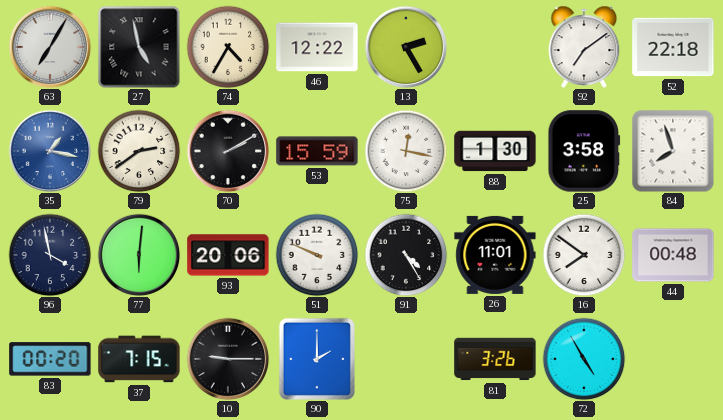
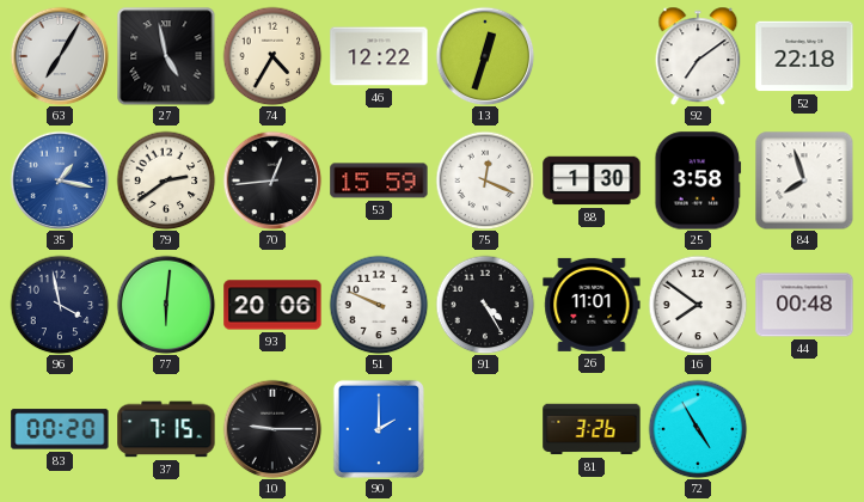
13: 2:25 -> 12:33 (485, 56)
70: 2:10 -> 12:44 (272, 180)
75: 12:17 -> 12:19 (485, 180)
